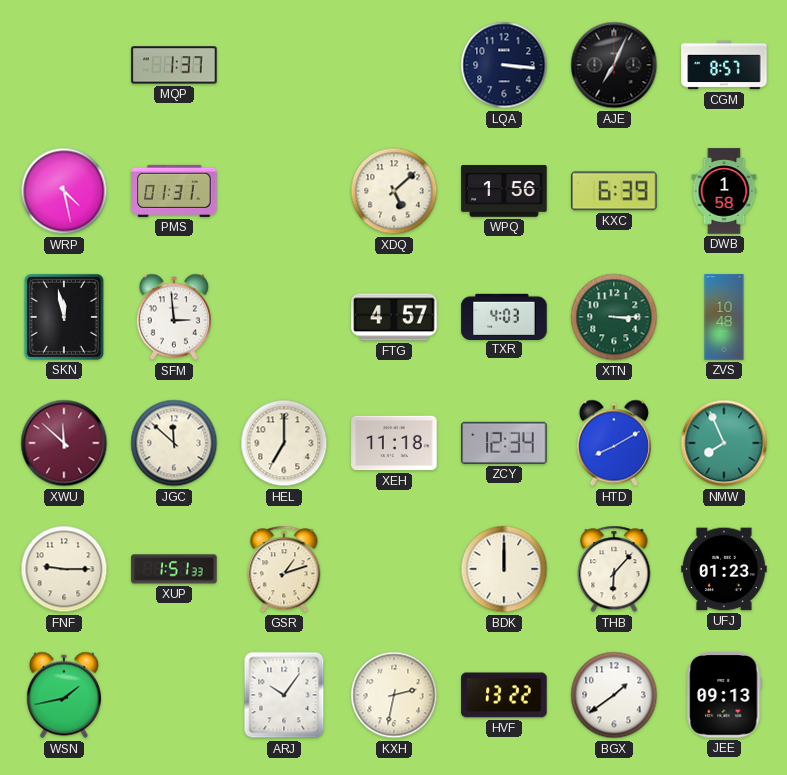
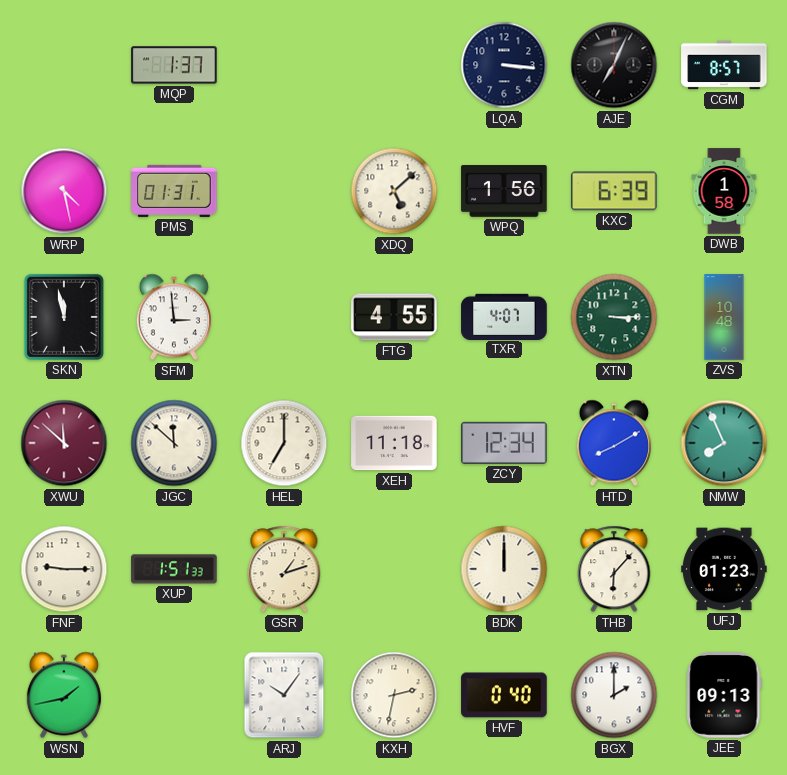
FTG: 4:57 -> 4:55 (394, 317)
TXR: 4:03 -> 4:07 (504, 316)
HVF: 13:22 -> 0:40 (504, 695)
BGX: 1:39 -> 2:00 (614, 695)
